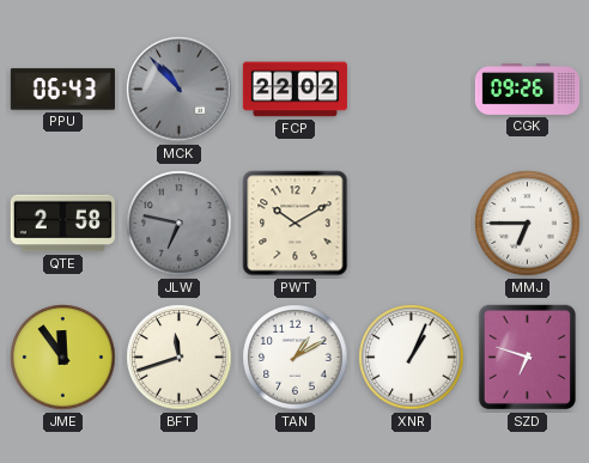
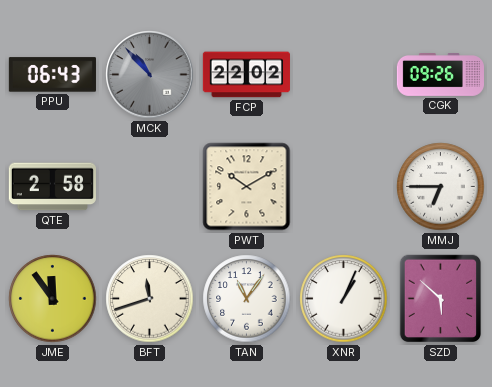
JLW: 6:47 -> none (180, 224)
TAN: 1:10 -> 11:06 (247, 299)
SZD: 6:48 -> 5:52 (441, 299)
